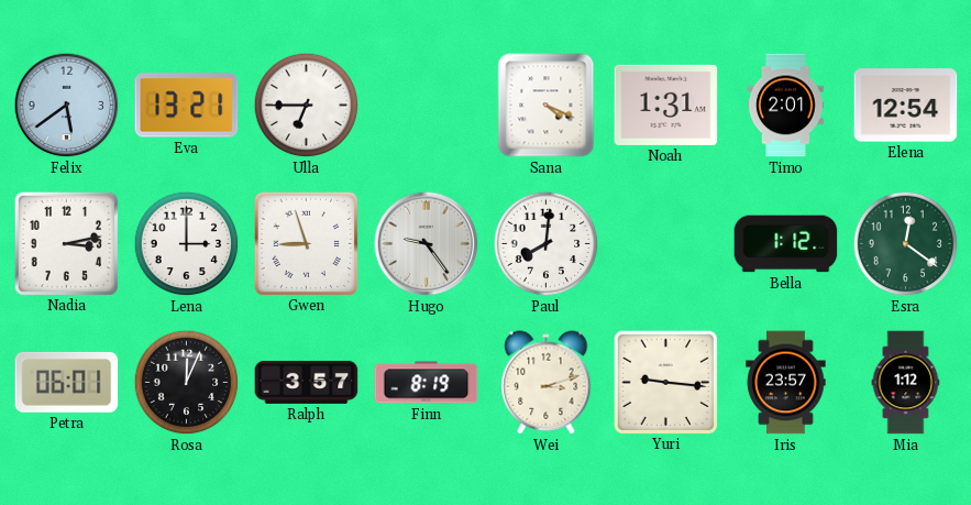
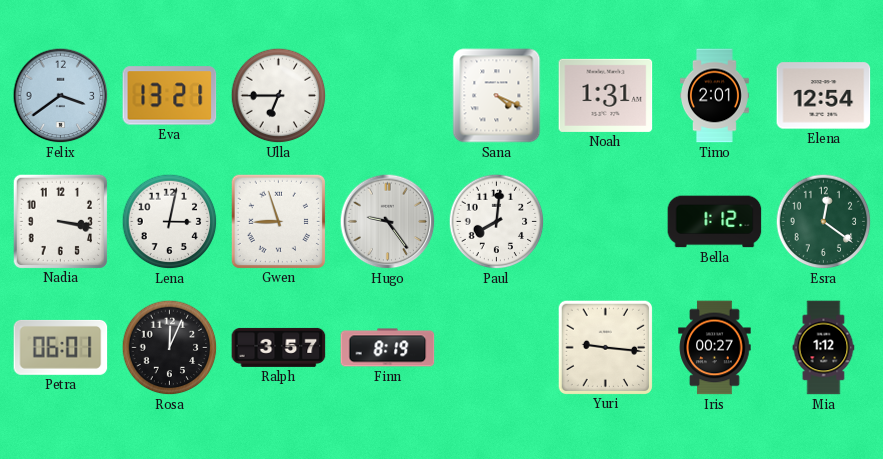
Felix: 5:39 -> 3:39 (61, 96)
Nadia: 3:13 -> 3:17 (60, 221)
Lena: 3:00 -> 3:02 (170, 222)
Wei: 3:12 -> none (547, 383)
Iris: 23:57 -> 00:27 (715, 348)
